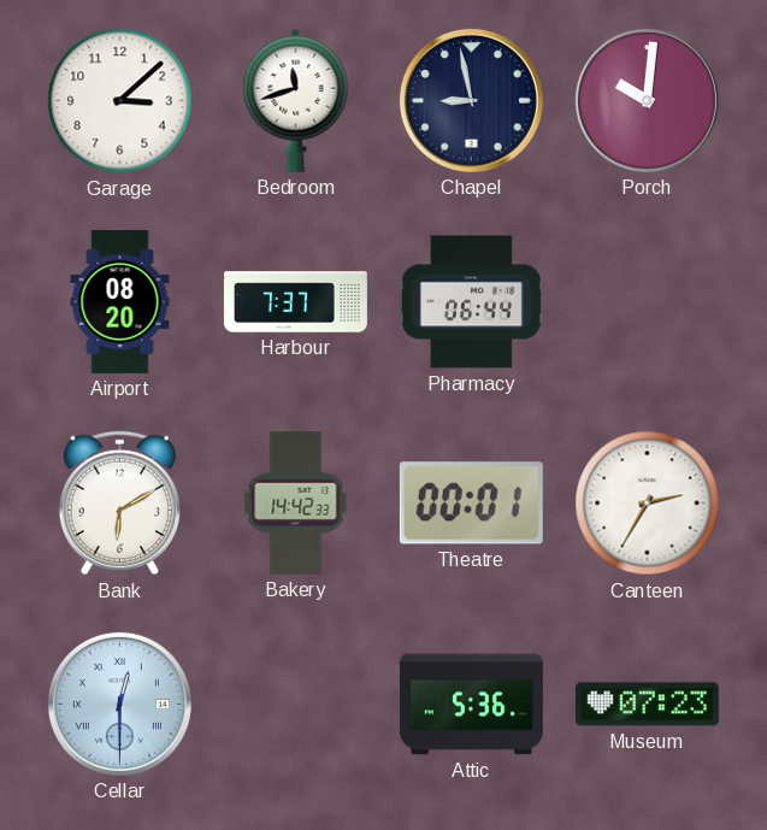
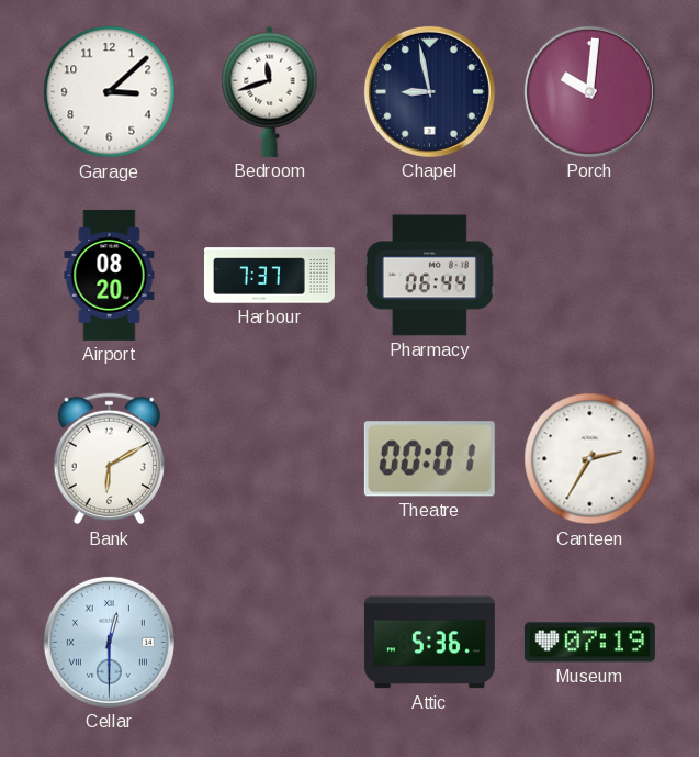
Bakery: 14:42 -> none (296, 502)
Museum: 07:23 -> 07:19 (589, 643)
